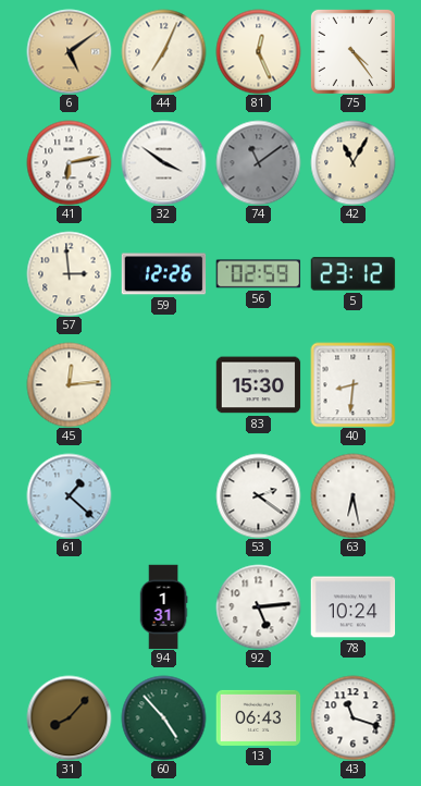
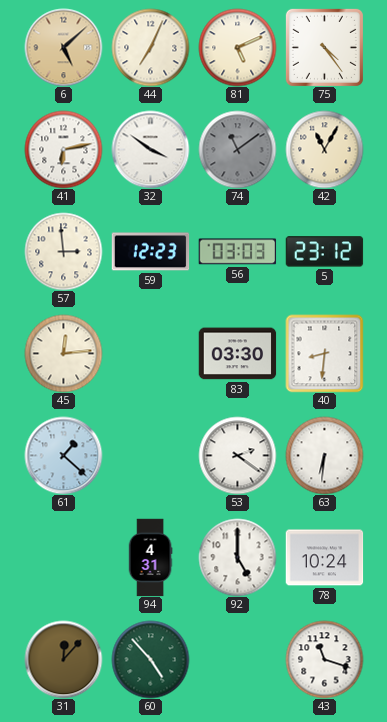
6: 5:09 -> 5:08 (63, 47)
81: 12:26 -> 5:11 (237, 47)
59: 12:26 -> 12:23 (150, 252)
56: 02:59 -> 03:03 (237, 252)
83: 15:30 -> 03:30 (237, 354)
63: 6:28 -> 6:31 (324, 455)
94: 1:31 -> 4:31 (150, 557)
92: 5:14 -> 5:00 (237, 557)
31: 8:07 -> 12:07 (63, 659)
13: 06:43 -> none (258, 717)
